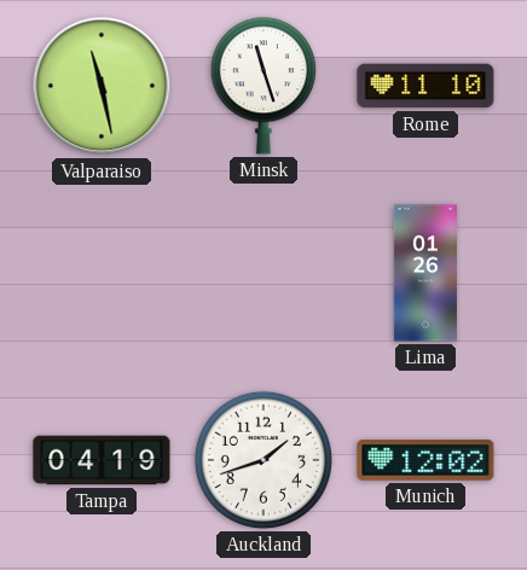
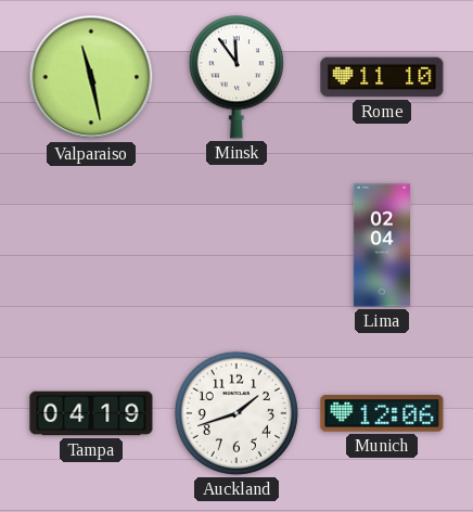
Minsk: 11:27 -> 11:54 (237, 77)
Lima: 01:26 -> 02:04 (382, 245)
Munich: 12:02 -> 12:06 (382, 413)
